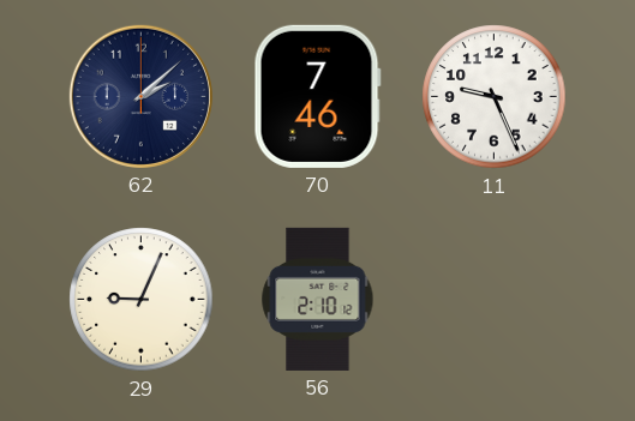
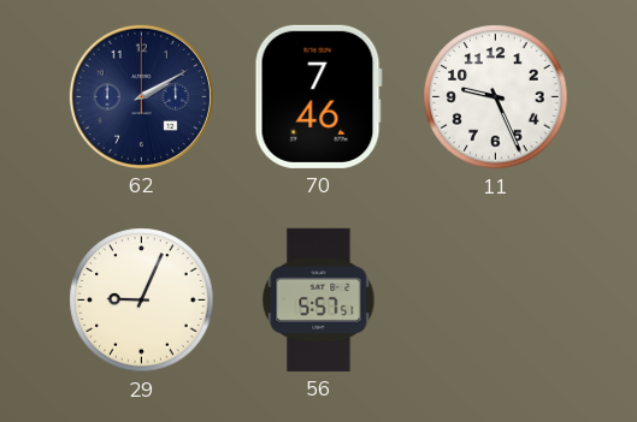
62: 2:08 -> 2:10 (141, 96)
56: 2:10 -> 5:57 (319, 299)
